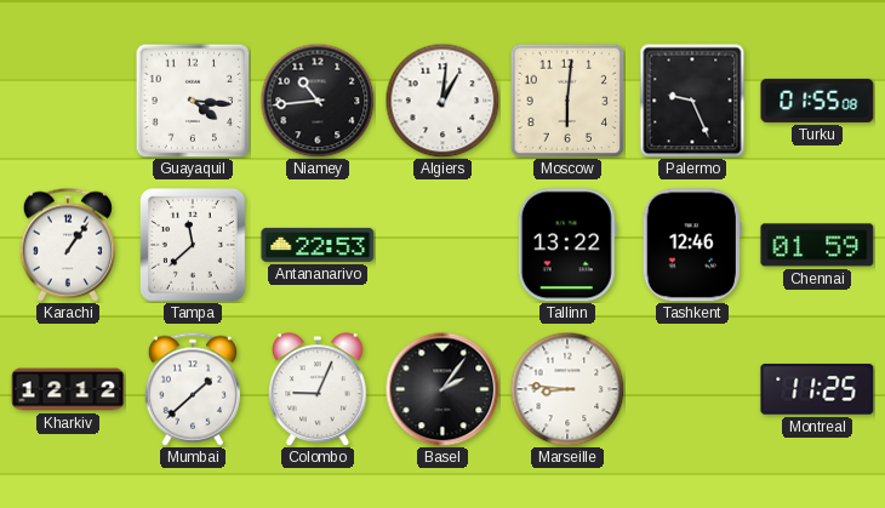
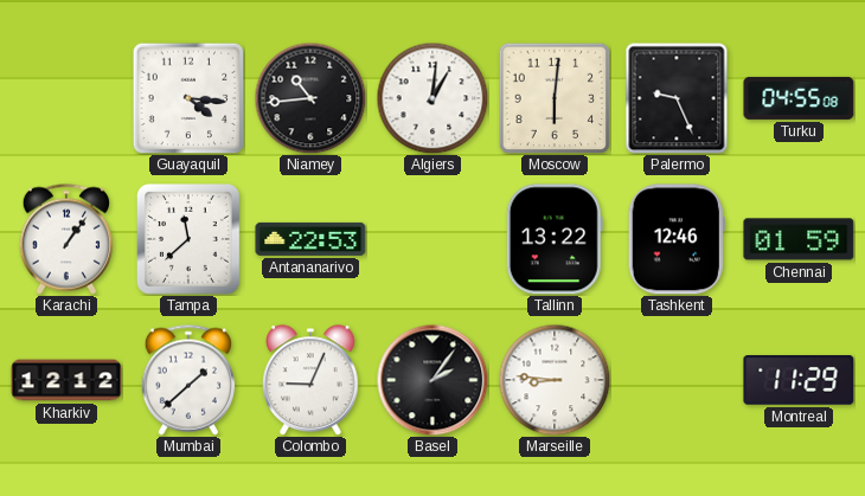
Turku: 01:55 -> 04:55 (799, 98)
Montreal: 11:25 -> 11:29 (799, 380)
